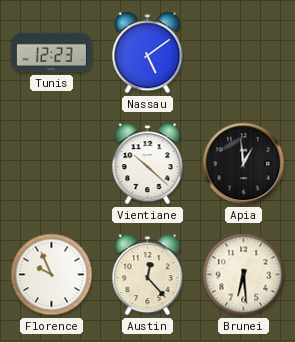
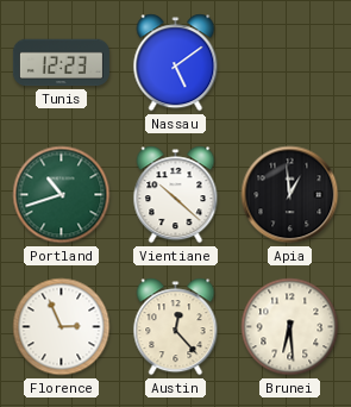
Portland: none -> 10:42 (62, 195)
Florence: 9:56 -> 2:56 (62, 327)
